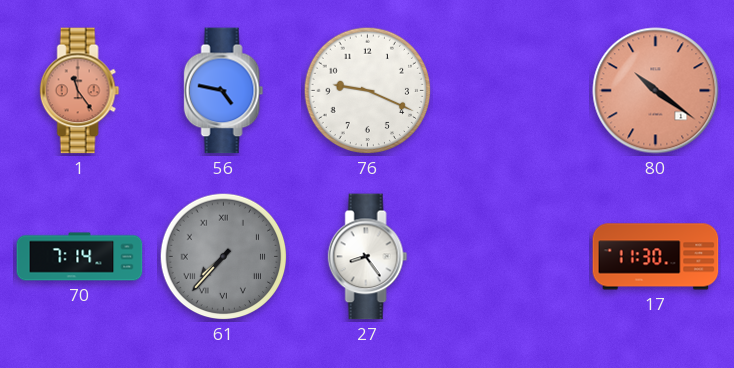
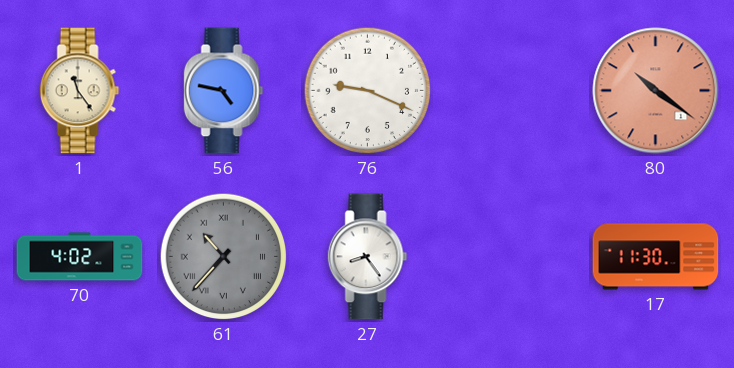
1 dial: salmon -> cream (80, 91)
70: 7:14 -> 4:02 (80, 257)
61: 7:37 -> 10:37 (224, 257)
